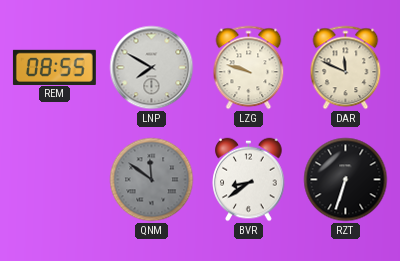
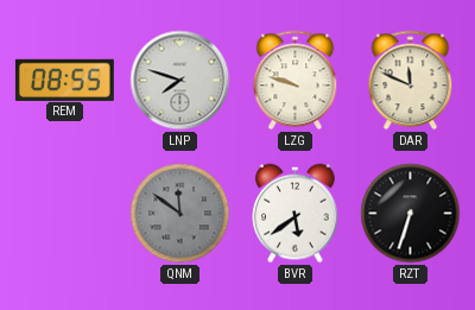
LNP: 7:50 -> 7:48 (180, 81)
BVR: 8:39 -> 5:39 (296, 214)
